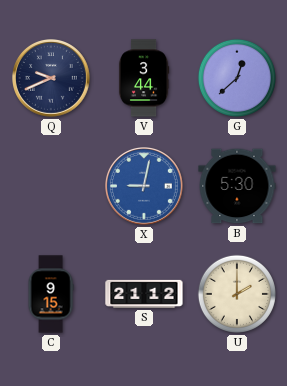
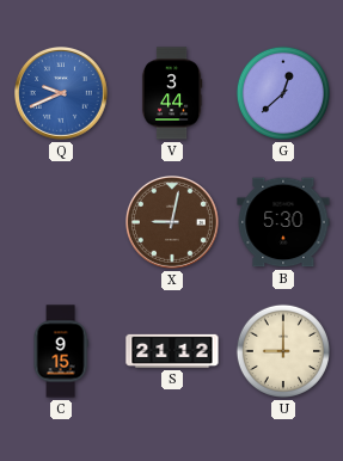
Q dial: navy -> blue (62, 94)
X dial: blue -> brown (173, 223)
U: 2:00 -> 9:00 (283, 351)
